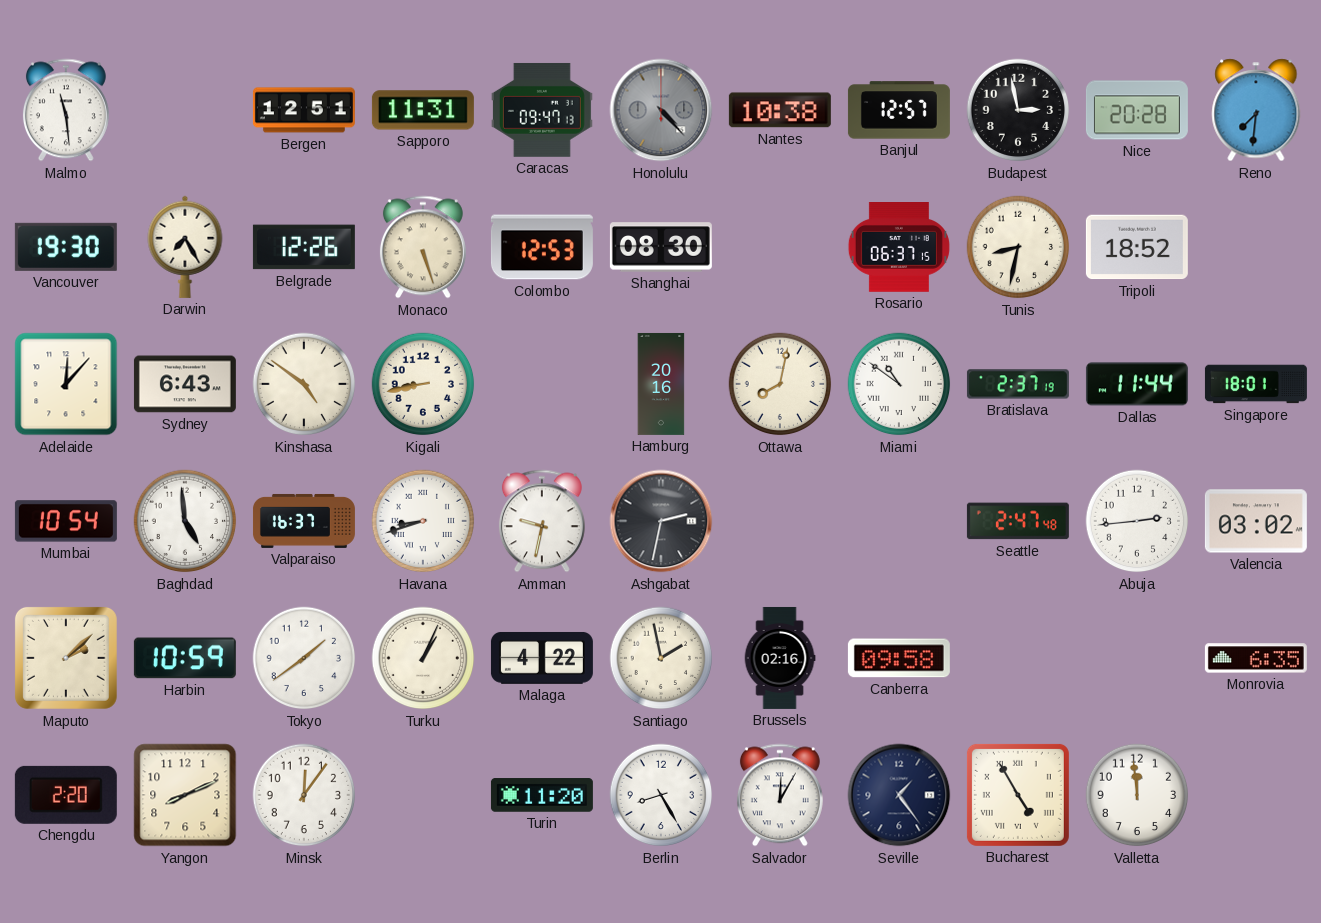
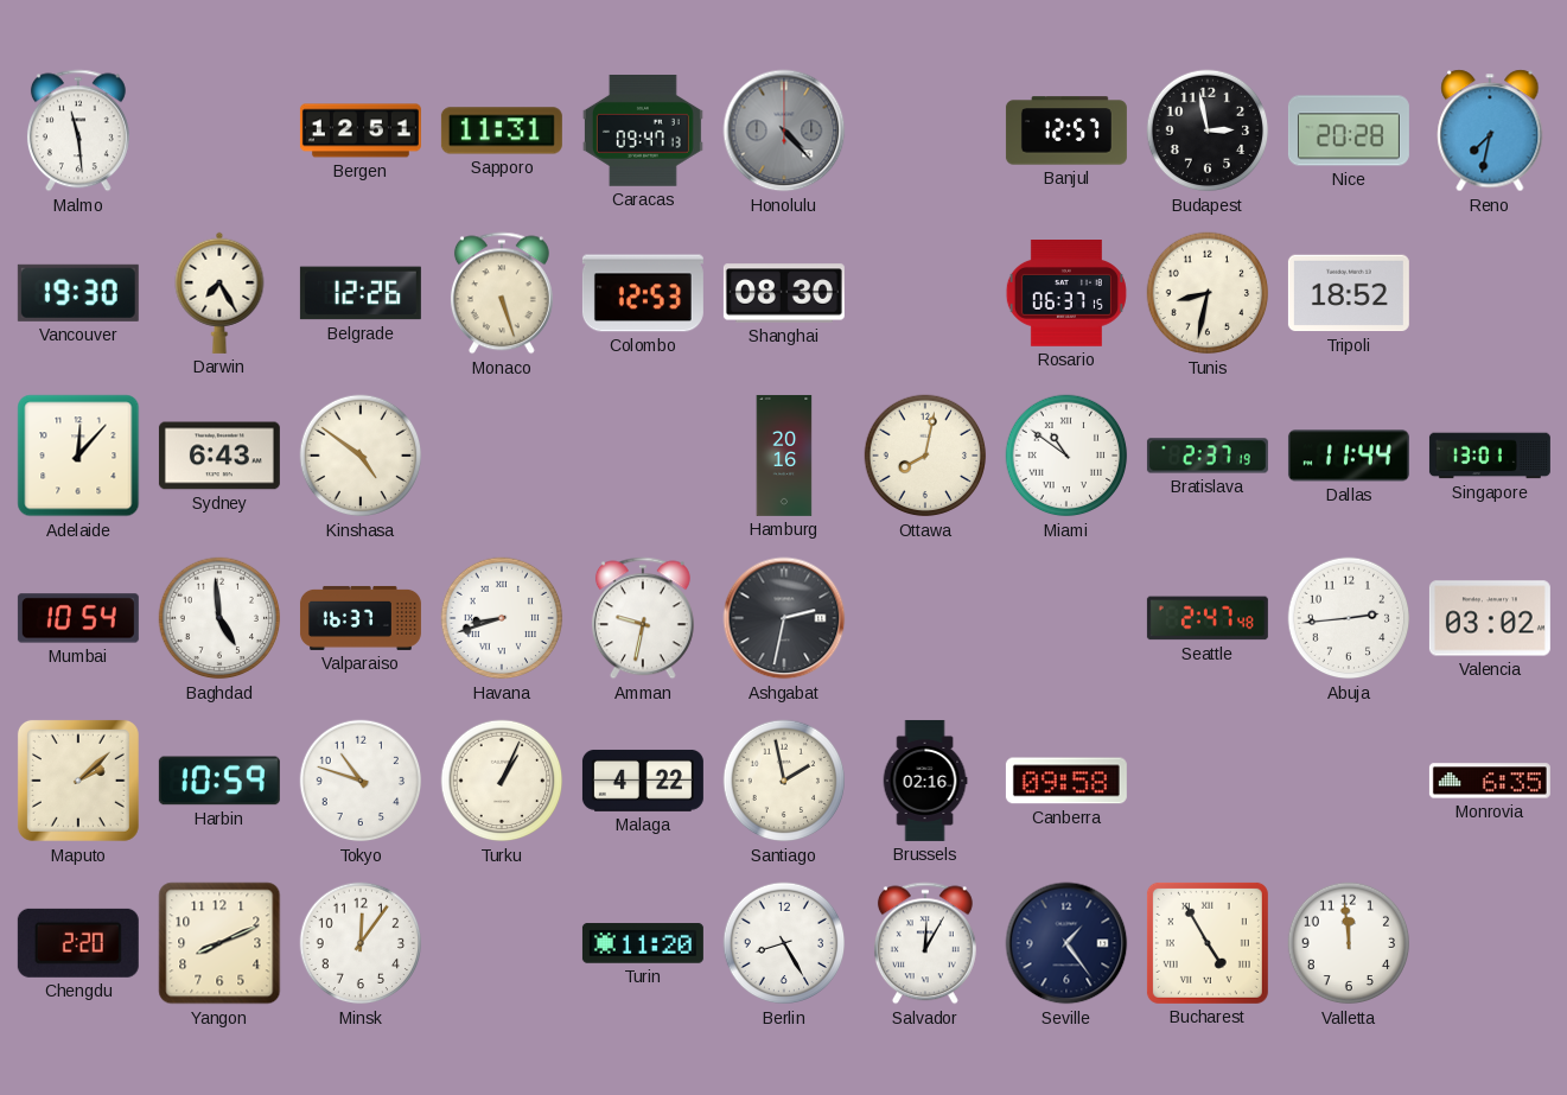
Nantes: 10:38 -> none (780, 110)
Reno: 7:31 -> 7:32 (1490, 130)
Kigali: 8:43 -> none (423, 384)
Singapore: 18:01 -> 13:01 (1490, 456)
Tokyo: 1:39 -> 10:48 (361, 781)
